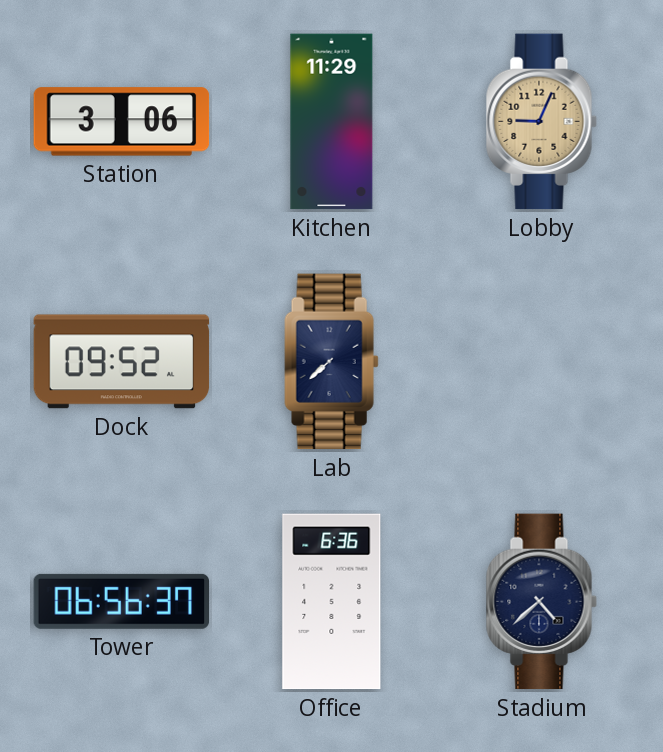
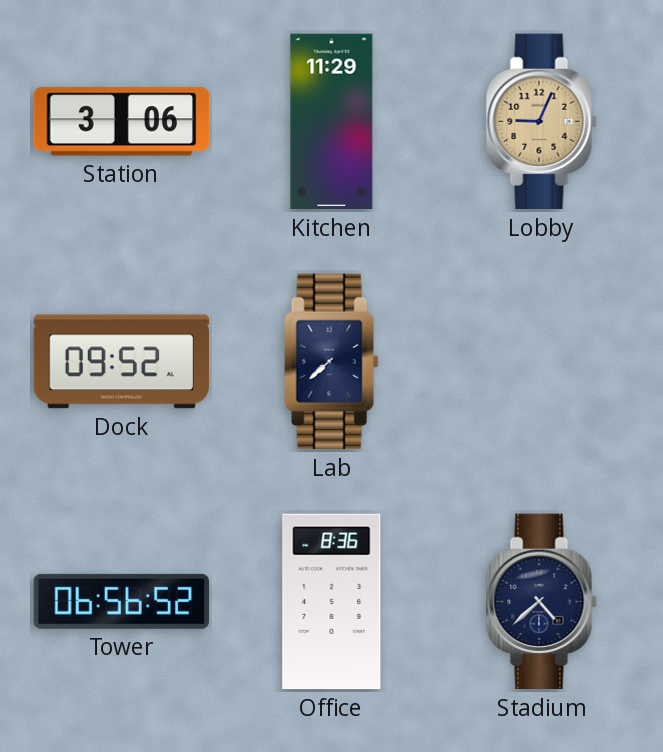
Tower: 06:56:37 -> 06:56:52 (121, 601)
Office: 6:36 -> 8:36 (332, 602)
